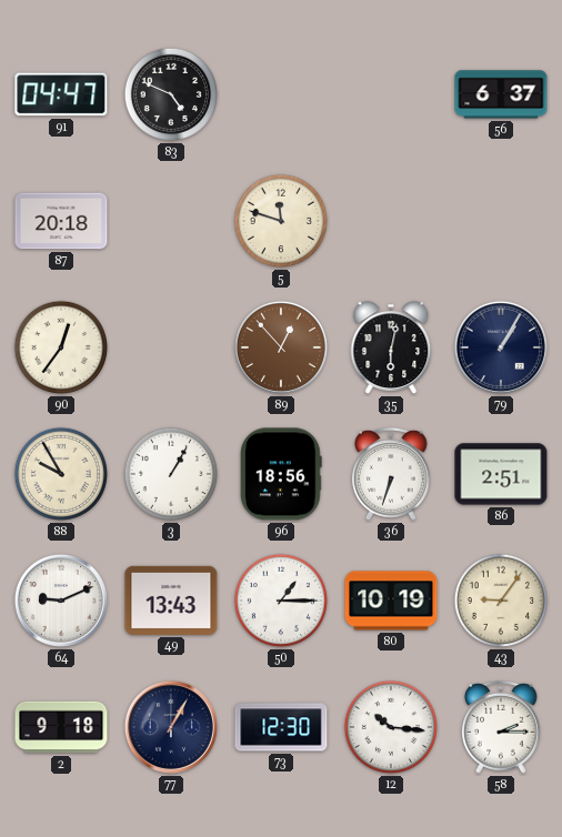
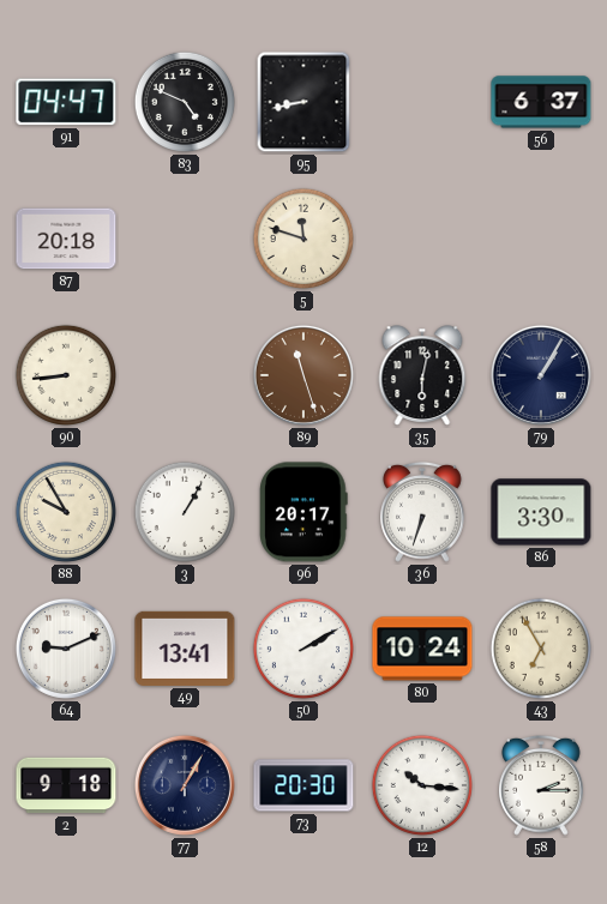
95: none -> 8:43 (303, 102)
90: 12:36 -> 8:44 (66, 375)
89: 12:53 -> 11:27 (303, 375)
96: 18:56 -> 20:17 (303, 512)
86: 2:51 -> 3:30 (541, 512)
49: 13:43 -> 13:41 (185, 649)
50: 1:15 -> 2:10 (303, 649)
80: 10:19 -> 10:24 (422, 649)
43: 9:06 -> 6:55 (541, 649)
73: 12:30 -> 20:30 (303, 785)
